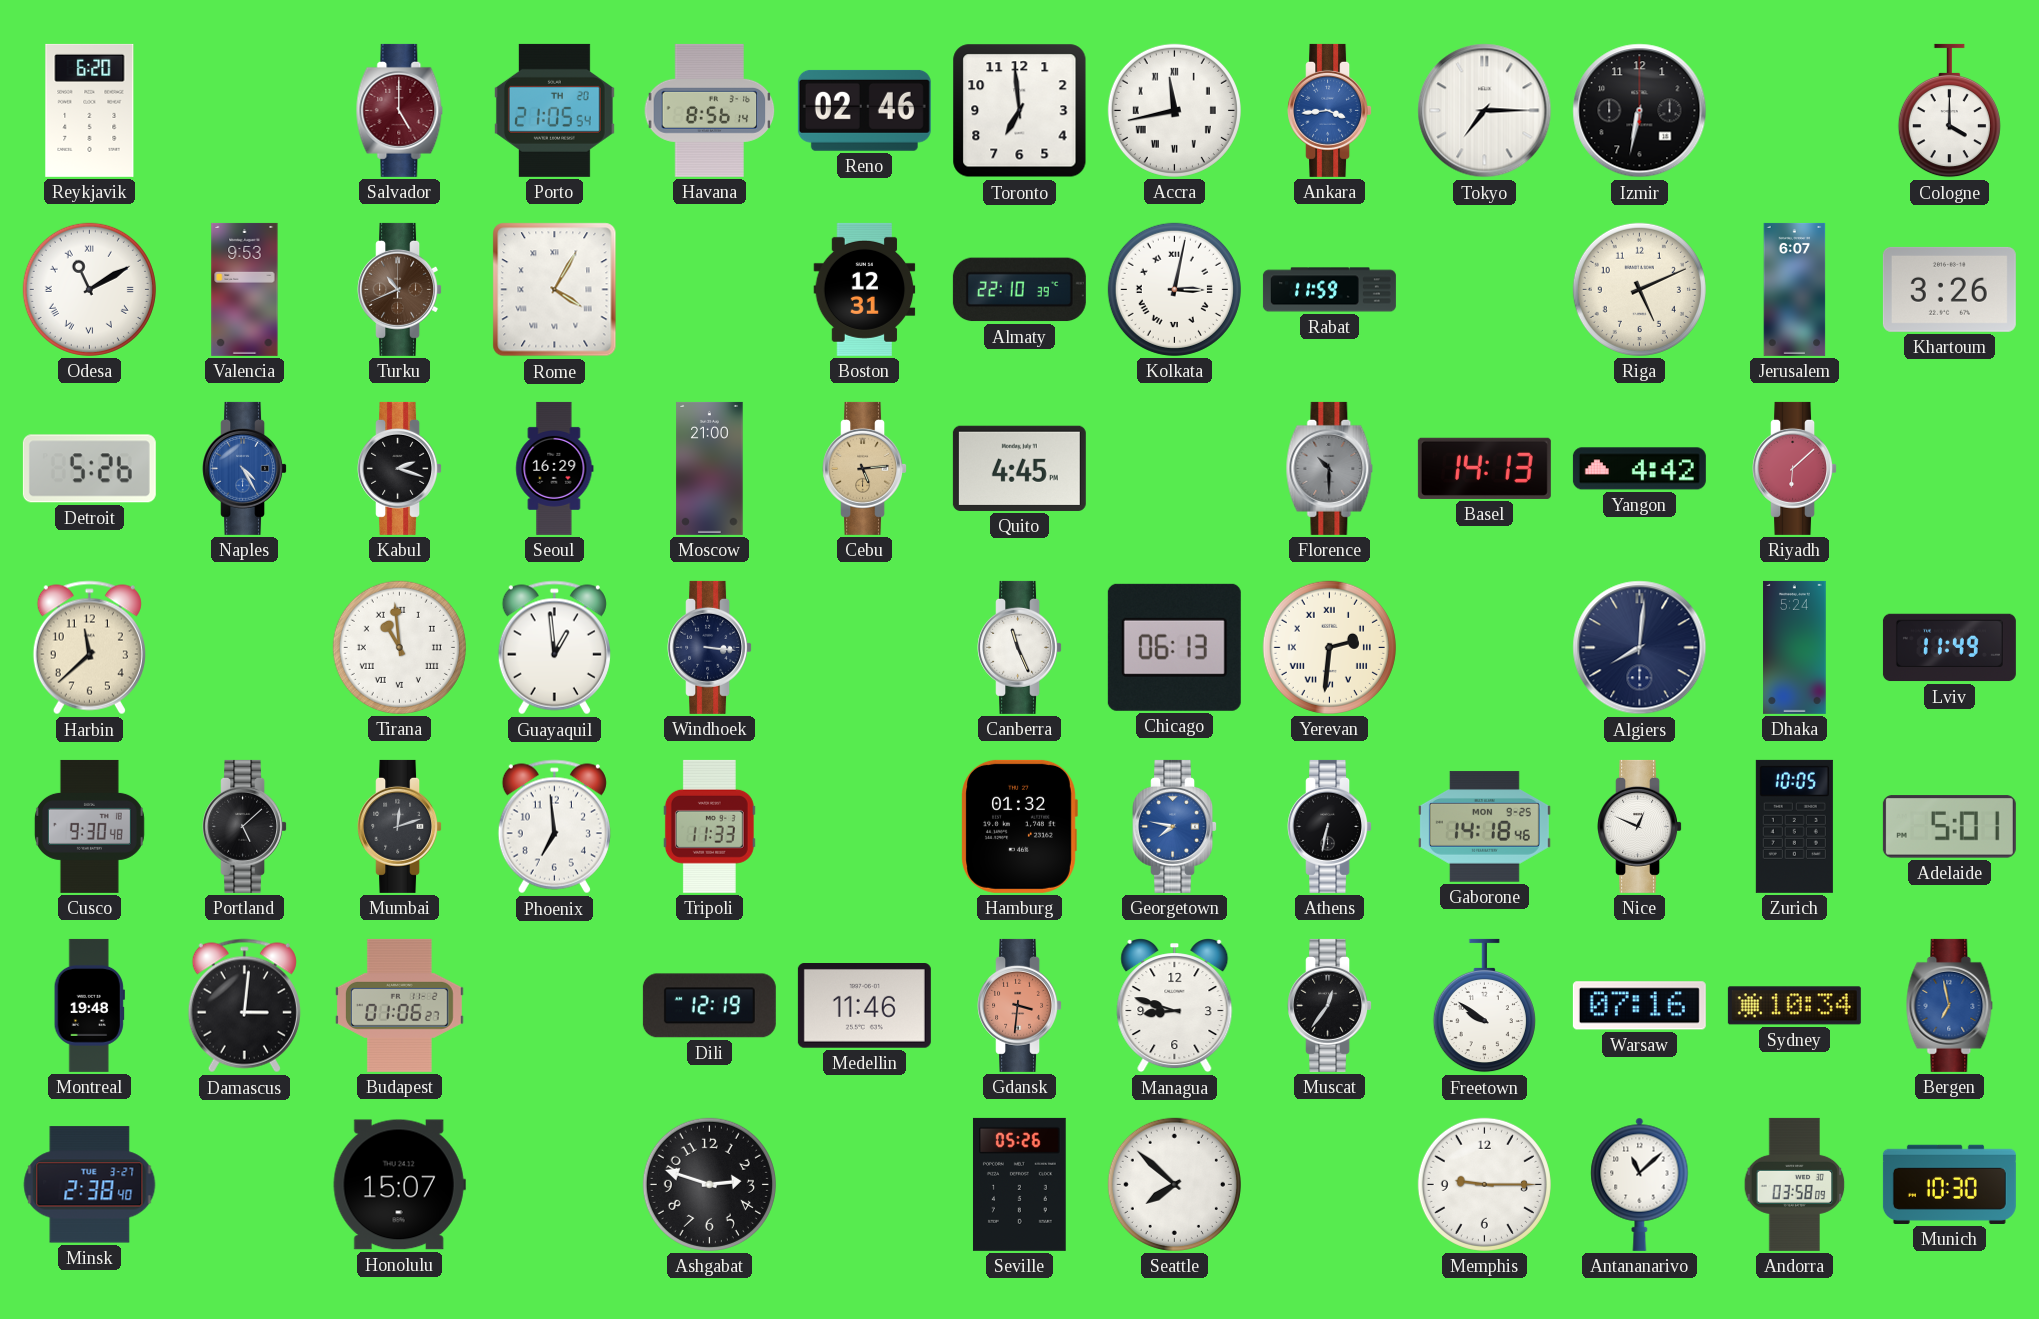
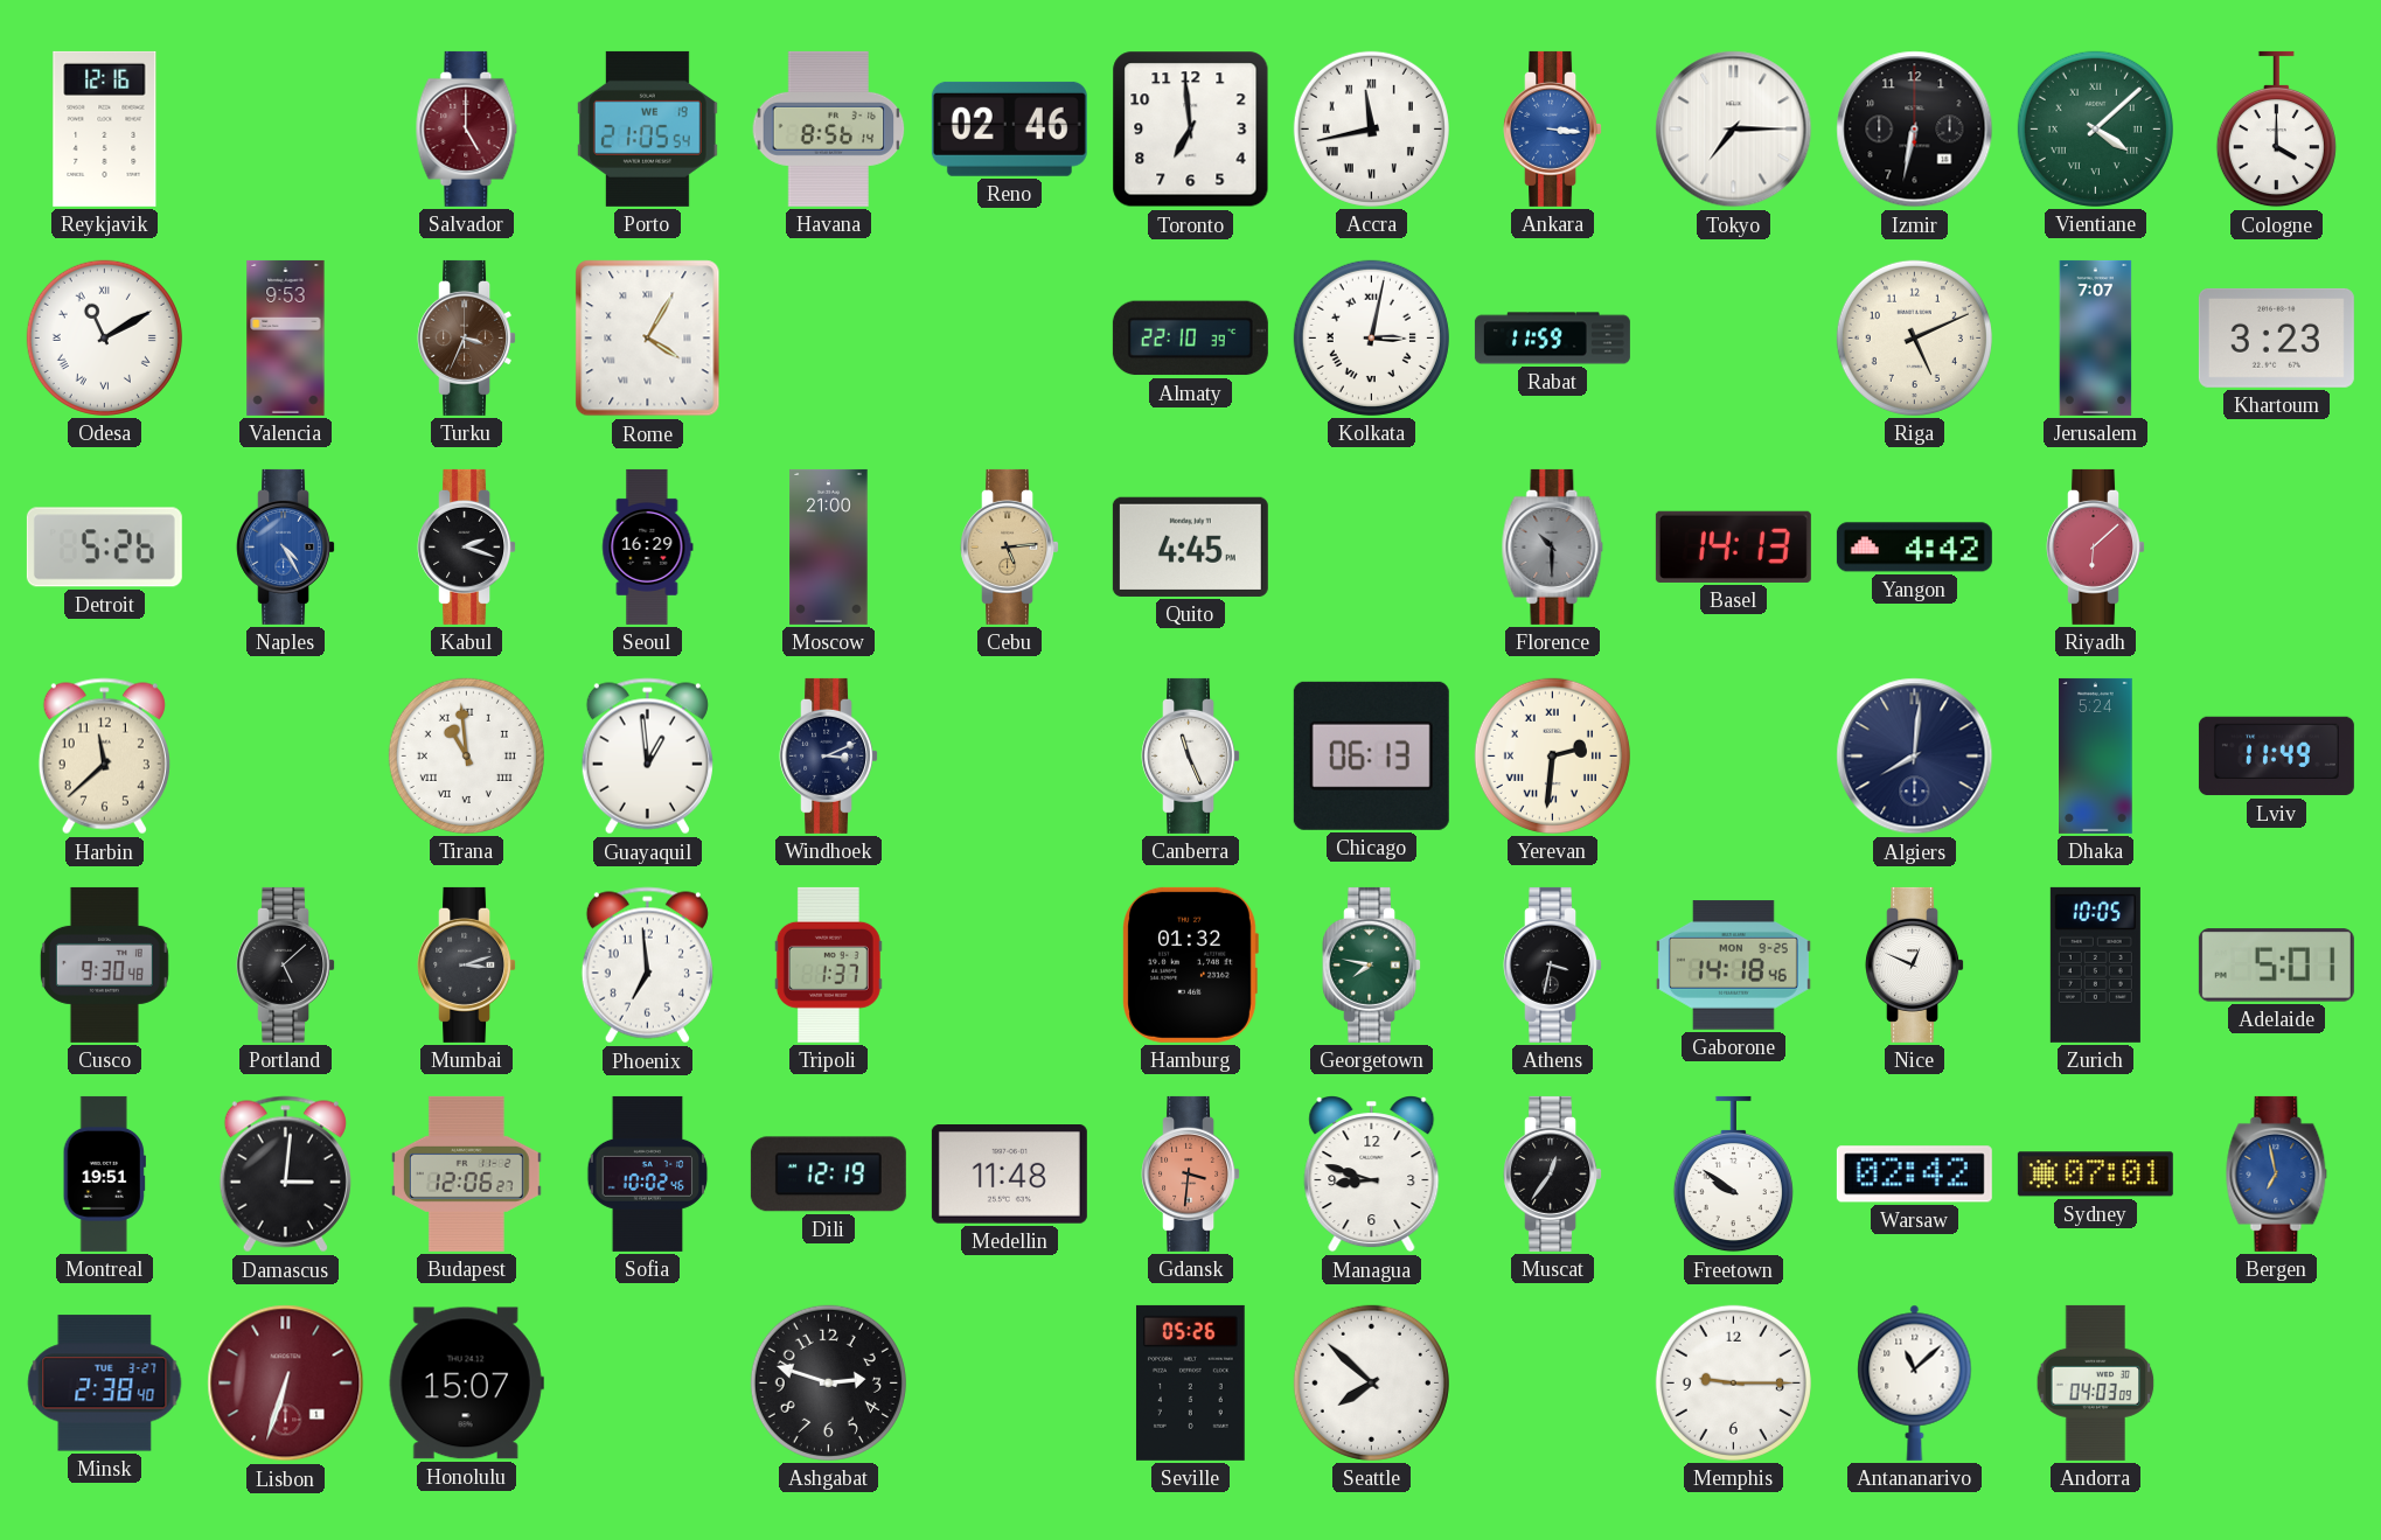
Reykjavik: 6:20 -> 12:16 (105, 128)
Porto date: TH 20 -> WE 19 (647, 128)
Ankara: 3:44 -> 3:16 (1553, 128)
Vientiane: none -> 4:08 (2095, 128)
Turku: 10:41 -> 3:34 (467, 337)
Boston: 12:31 -> none (865, 289)
Jerusalem: 6:07 -> 7:07 (2096, 337)
Khartoum: 3:26 -> 3:23 (2276, 337)
Windhoek: 3:16 -> 3:11 (829, 755)
Mumbai: 12:12 -> 3:12 (467, 964)
Tripoli: 11:33 -> 1:37 (828, 964)
Georgetown dial: blue -> green (1372, 964)
Athens: 6:32 -> 3:32 (1553, 964)
Montreal: 19:48 -> 19:51 (104, 1173)
Budapest: 01:06 -> 12:06 (466, 1173)
Sofia: none -> 10:02 (648, 1173)
Medellin: 11:46 -> 11:48 (1009, 1175)
Warsaw: 07:16 -> 02:42 (1914, 1175)
Sydney: 10:34 -> 07:01 (2095, 1175)
Lisbon: none -> 6:33 (286, 1384)
Andorra: 03:58 -> 04:03 (2096, 1382)
Munich: 10:30 -> none (1949, 1184)
